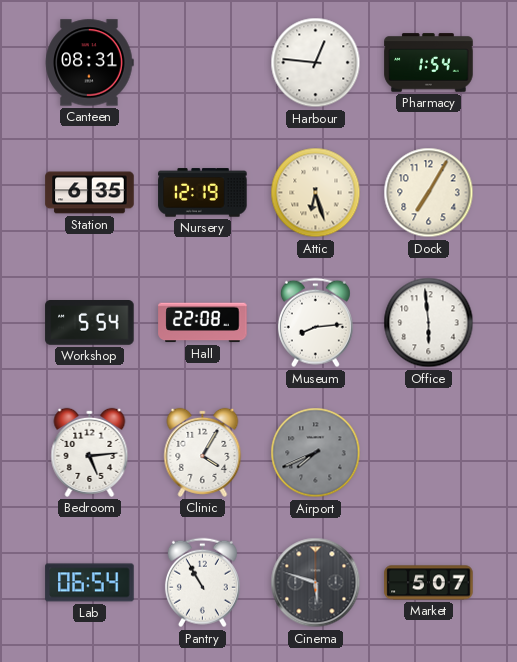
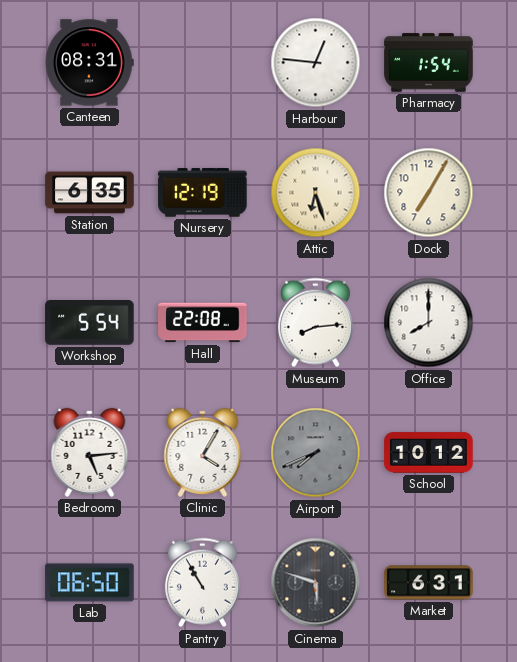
Office: 5:59 -> 8:00 (429, 323)
School: none -> 10:12 (429, 453)
Lab: 06:54 -> 06:50 (90, 583)
Market: 5:07 -> 6:31 (429, 583)
